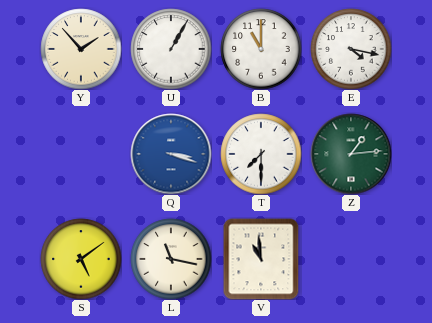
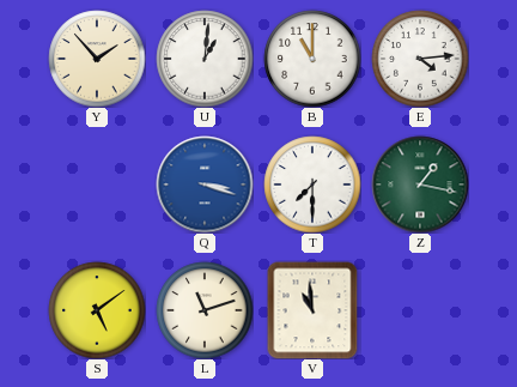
U: 1:05 -> 1:01 (205, 59)
E: 4:17 -> 4:14 (420, 59)
Z: 1:14 -> 1:17 (420, 185)
L: 11:17 -> 11:12 (205, 310)
